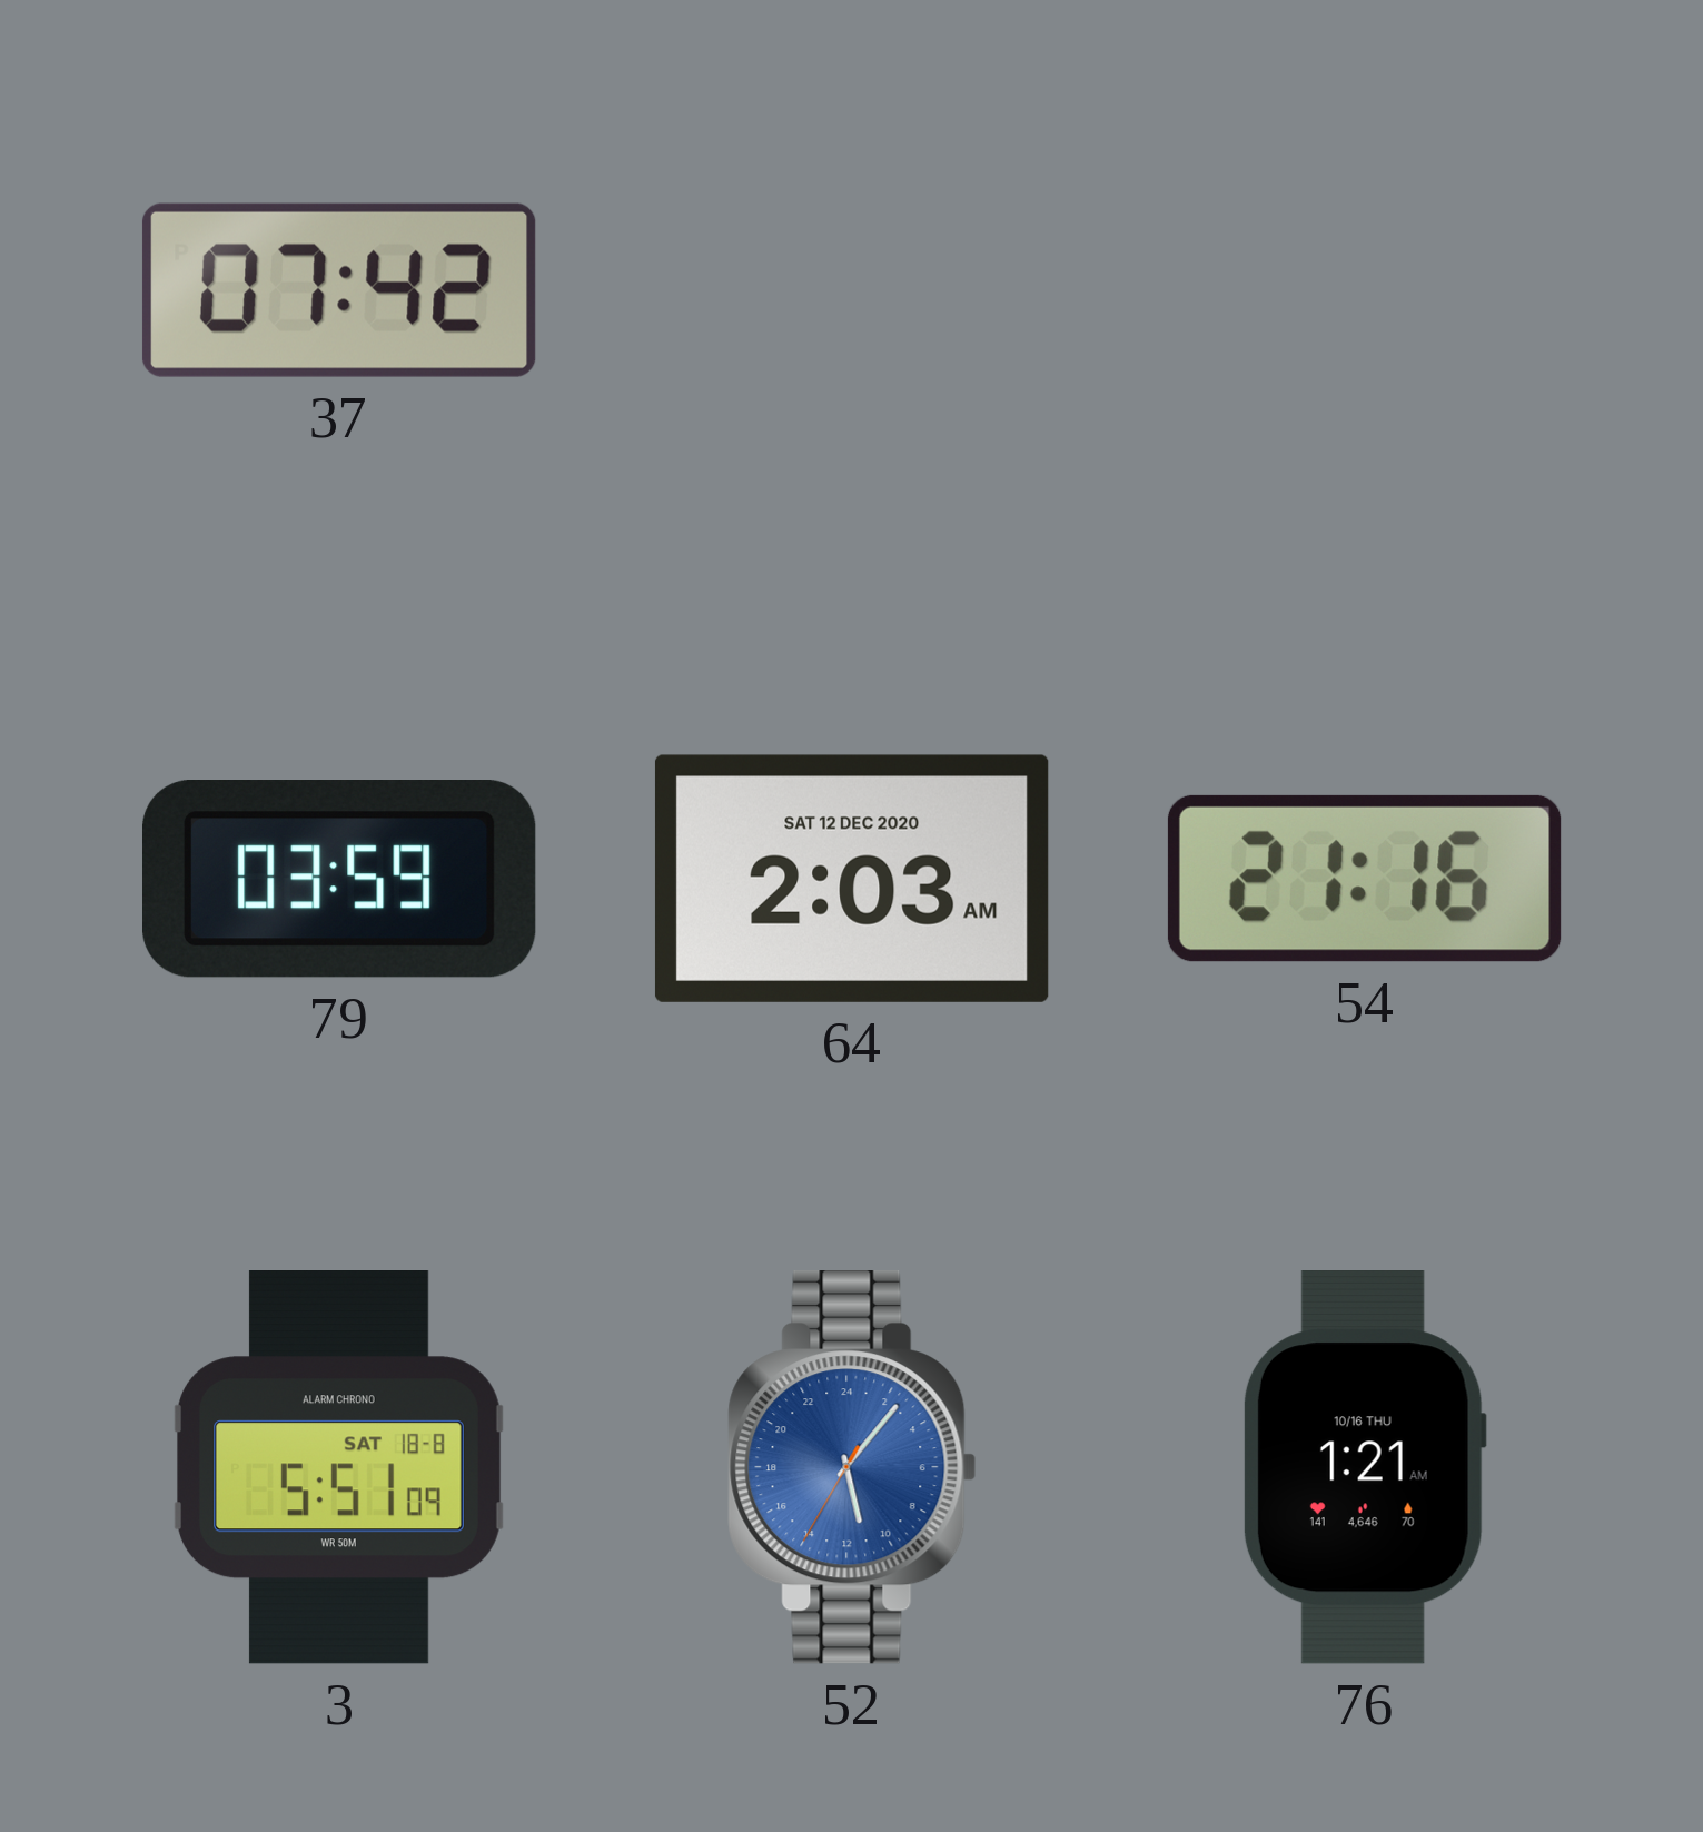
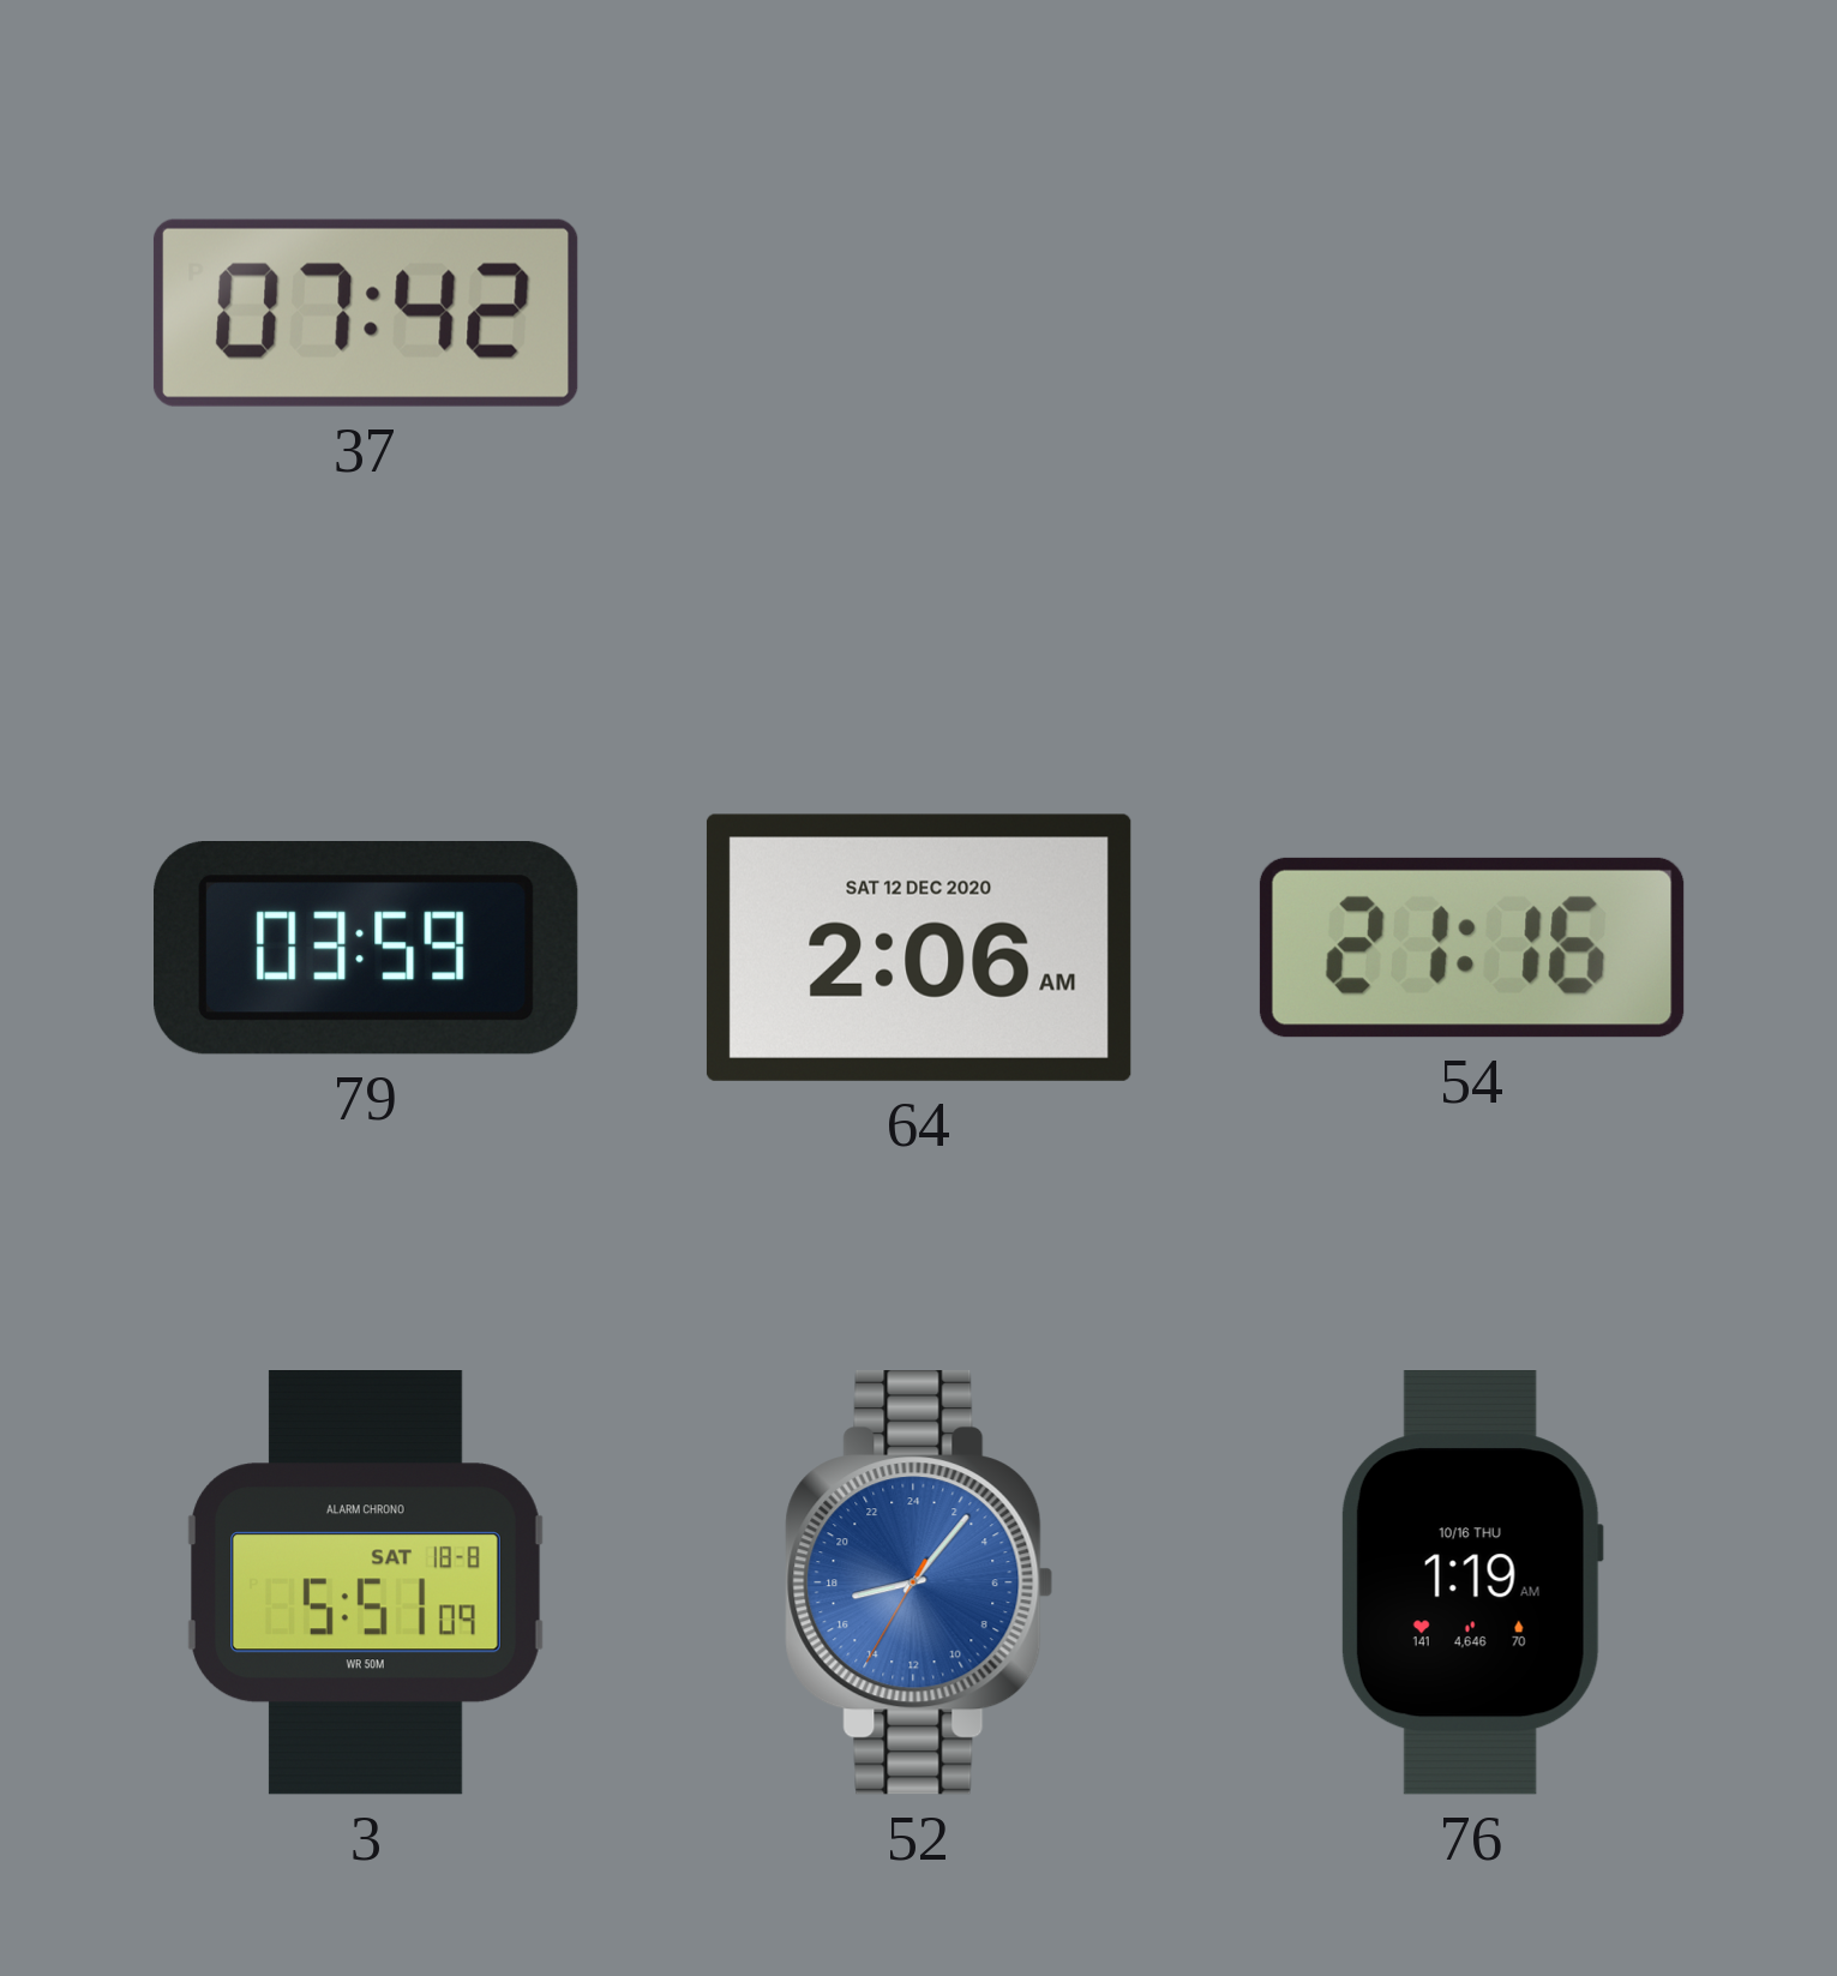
64: 2:03 -> 2:06 (919, 948)
52: 11:06 -> 17:06 (919, 1584)
76: 1:21 -> 1:19 (1472, 1582)
